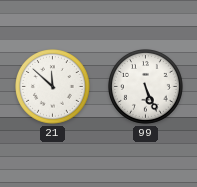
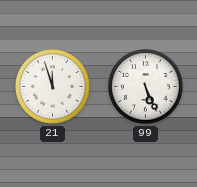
21: 11:52 -> 11:57 (53, 87)
